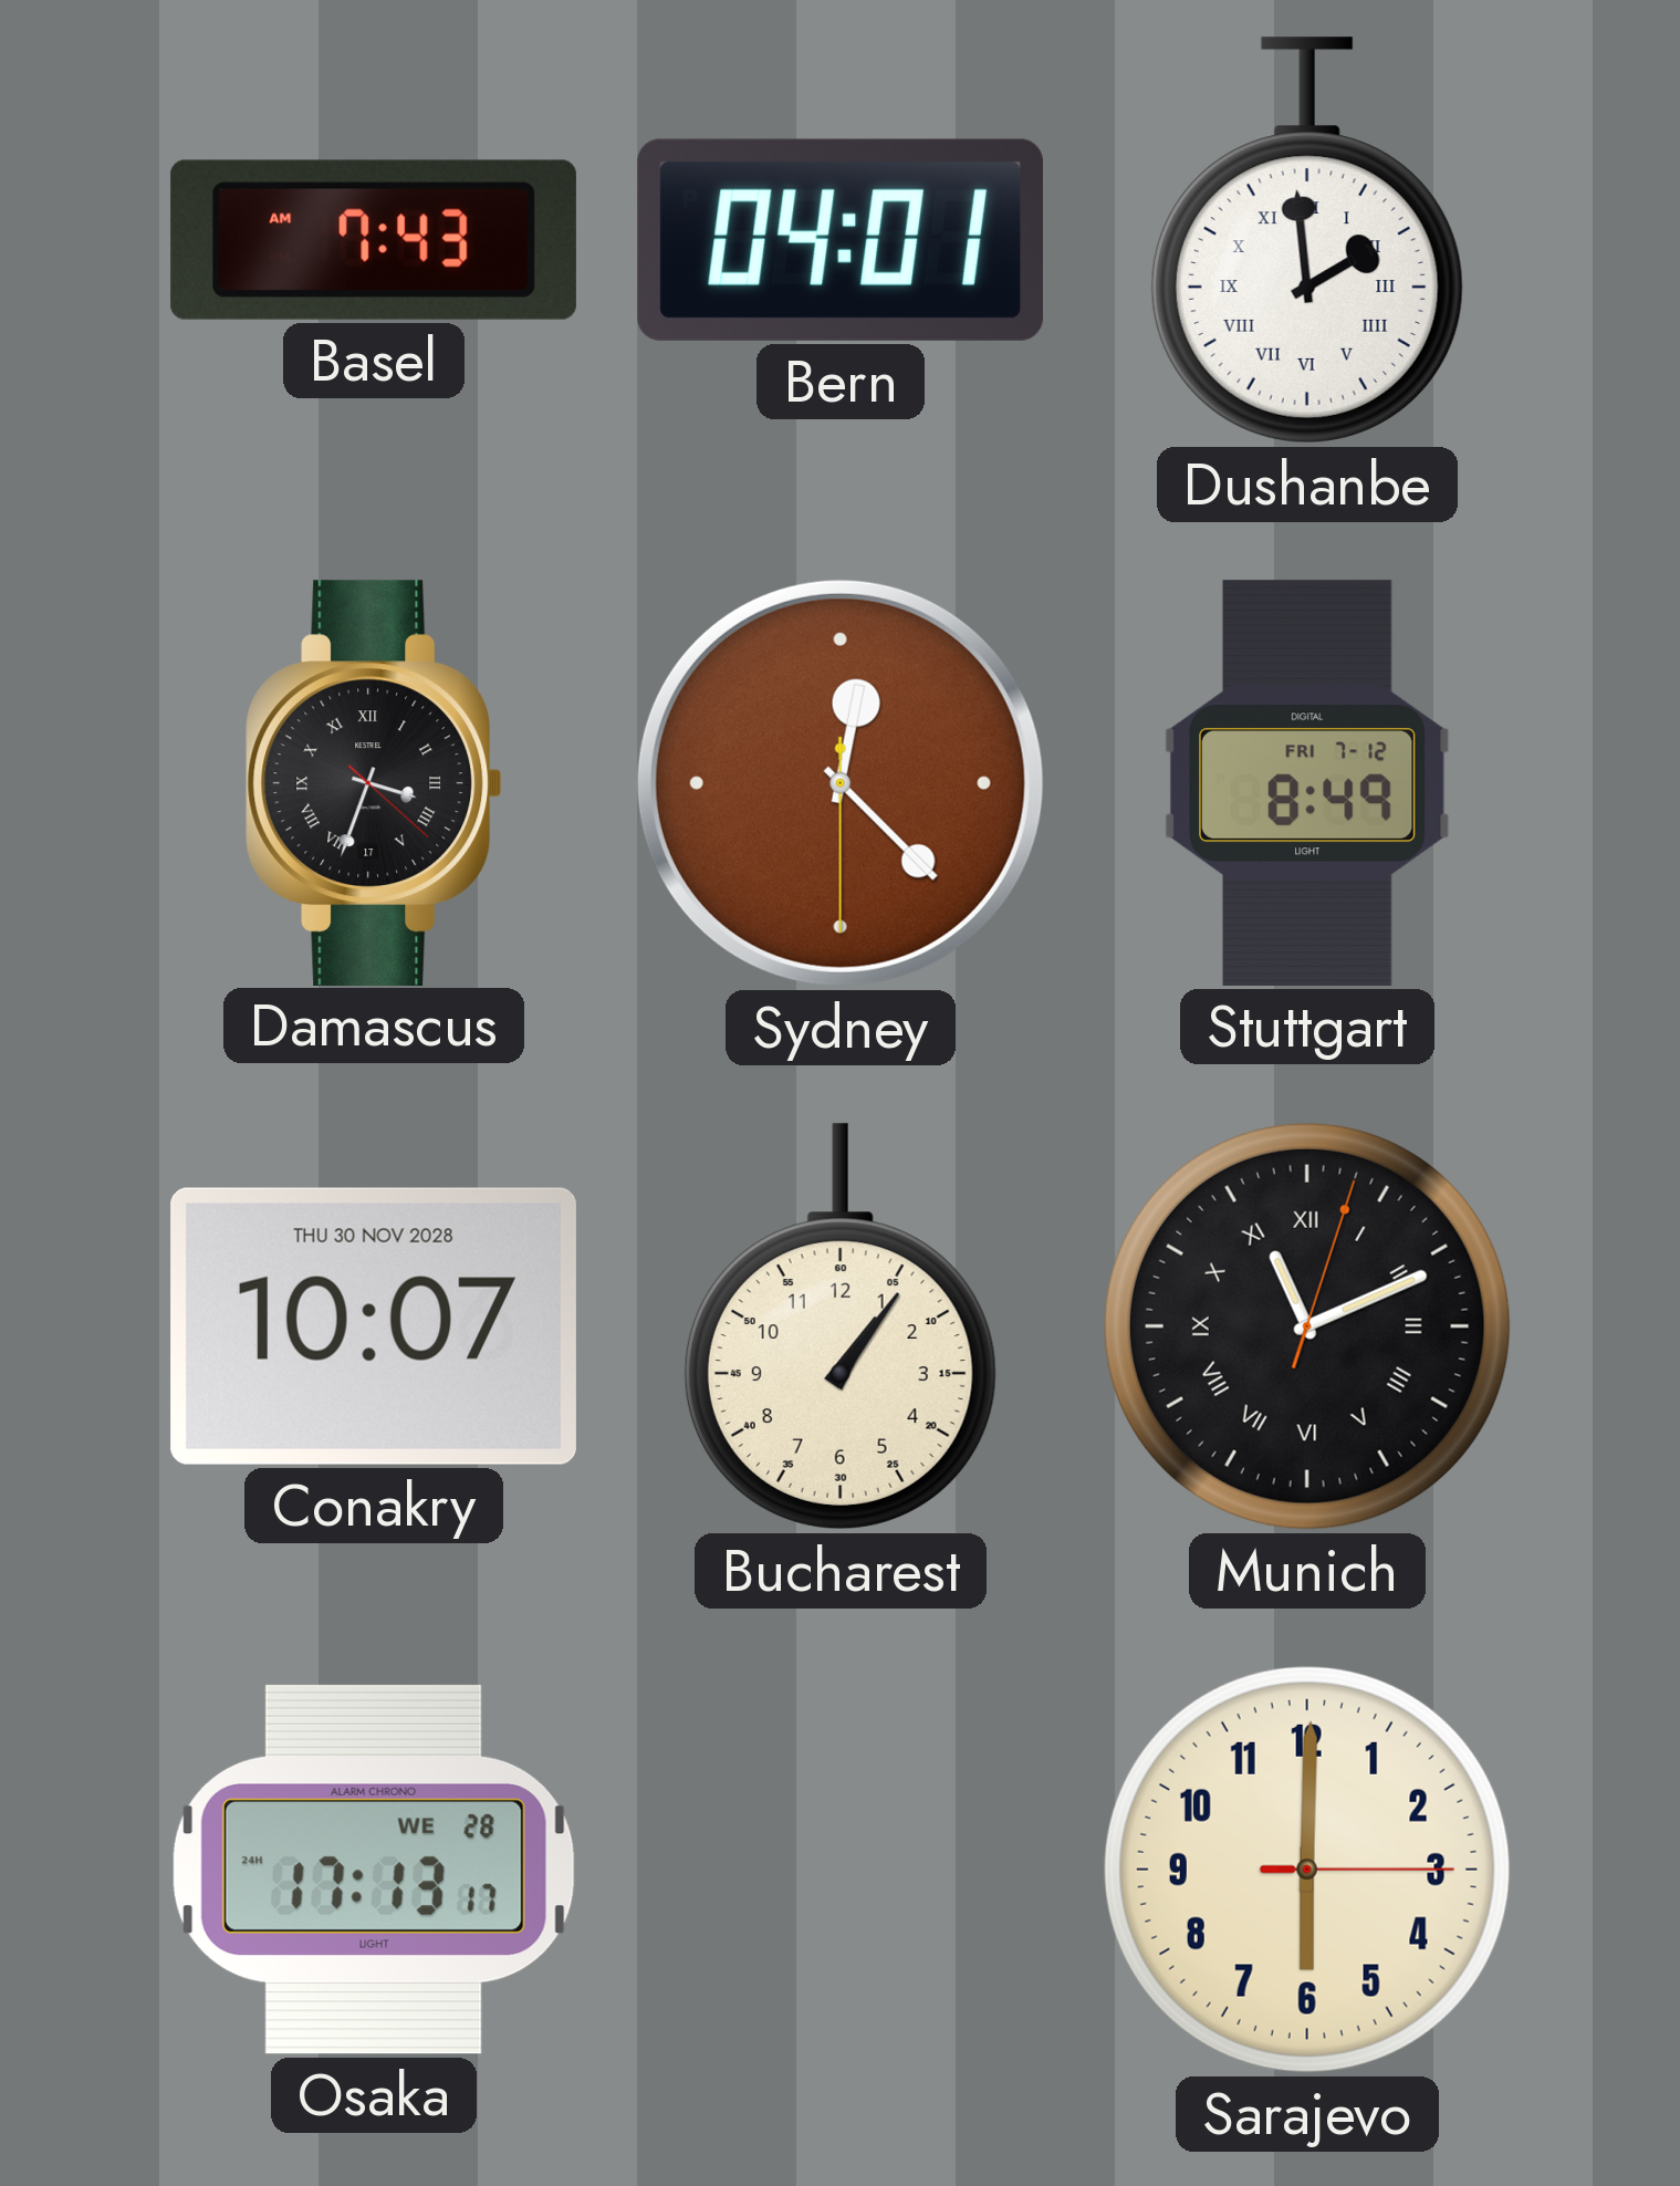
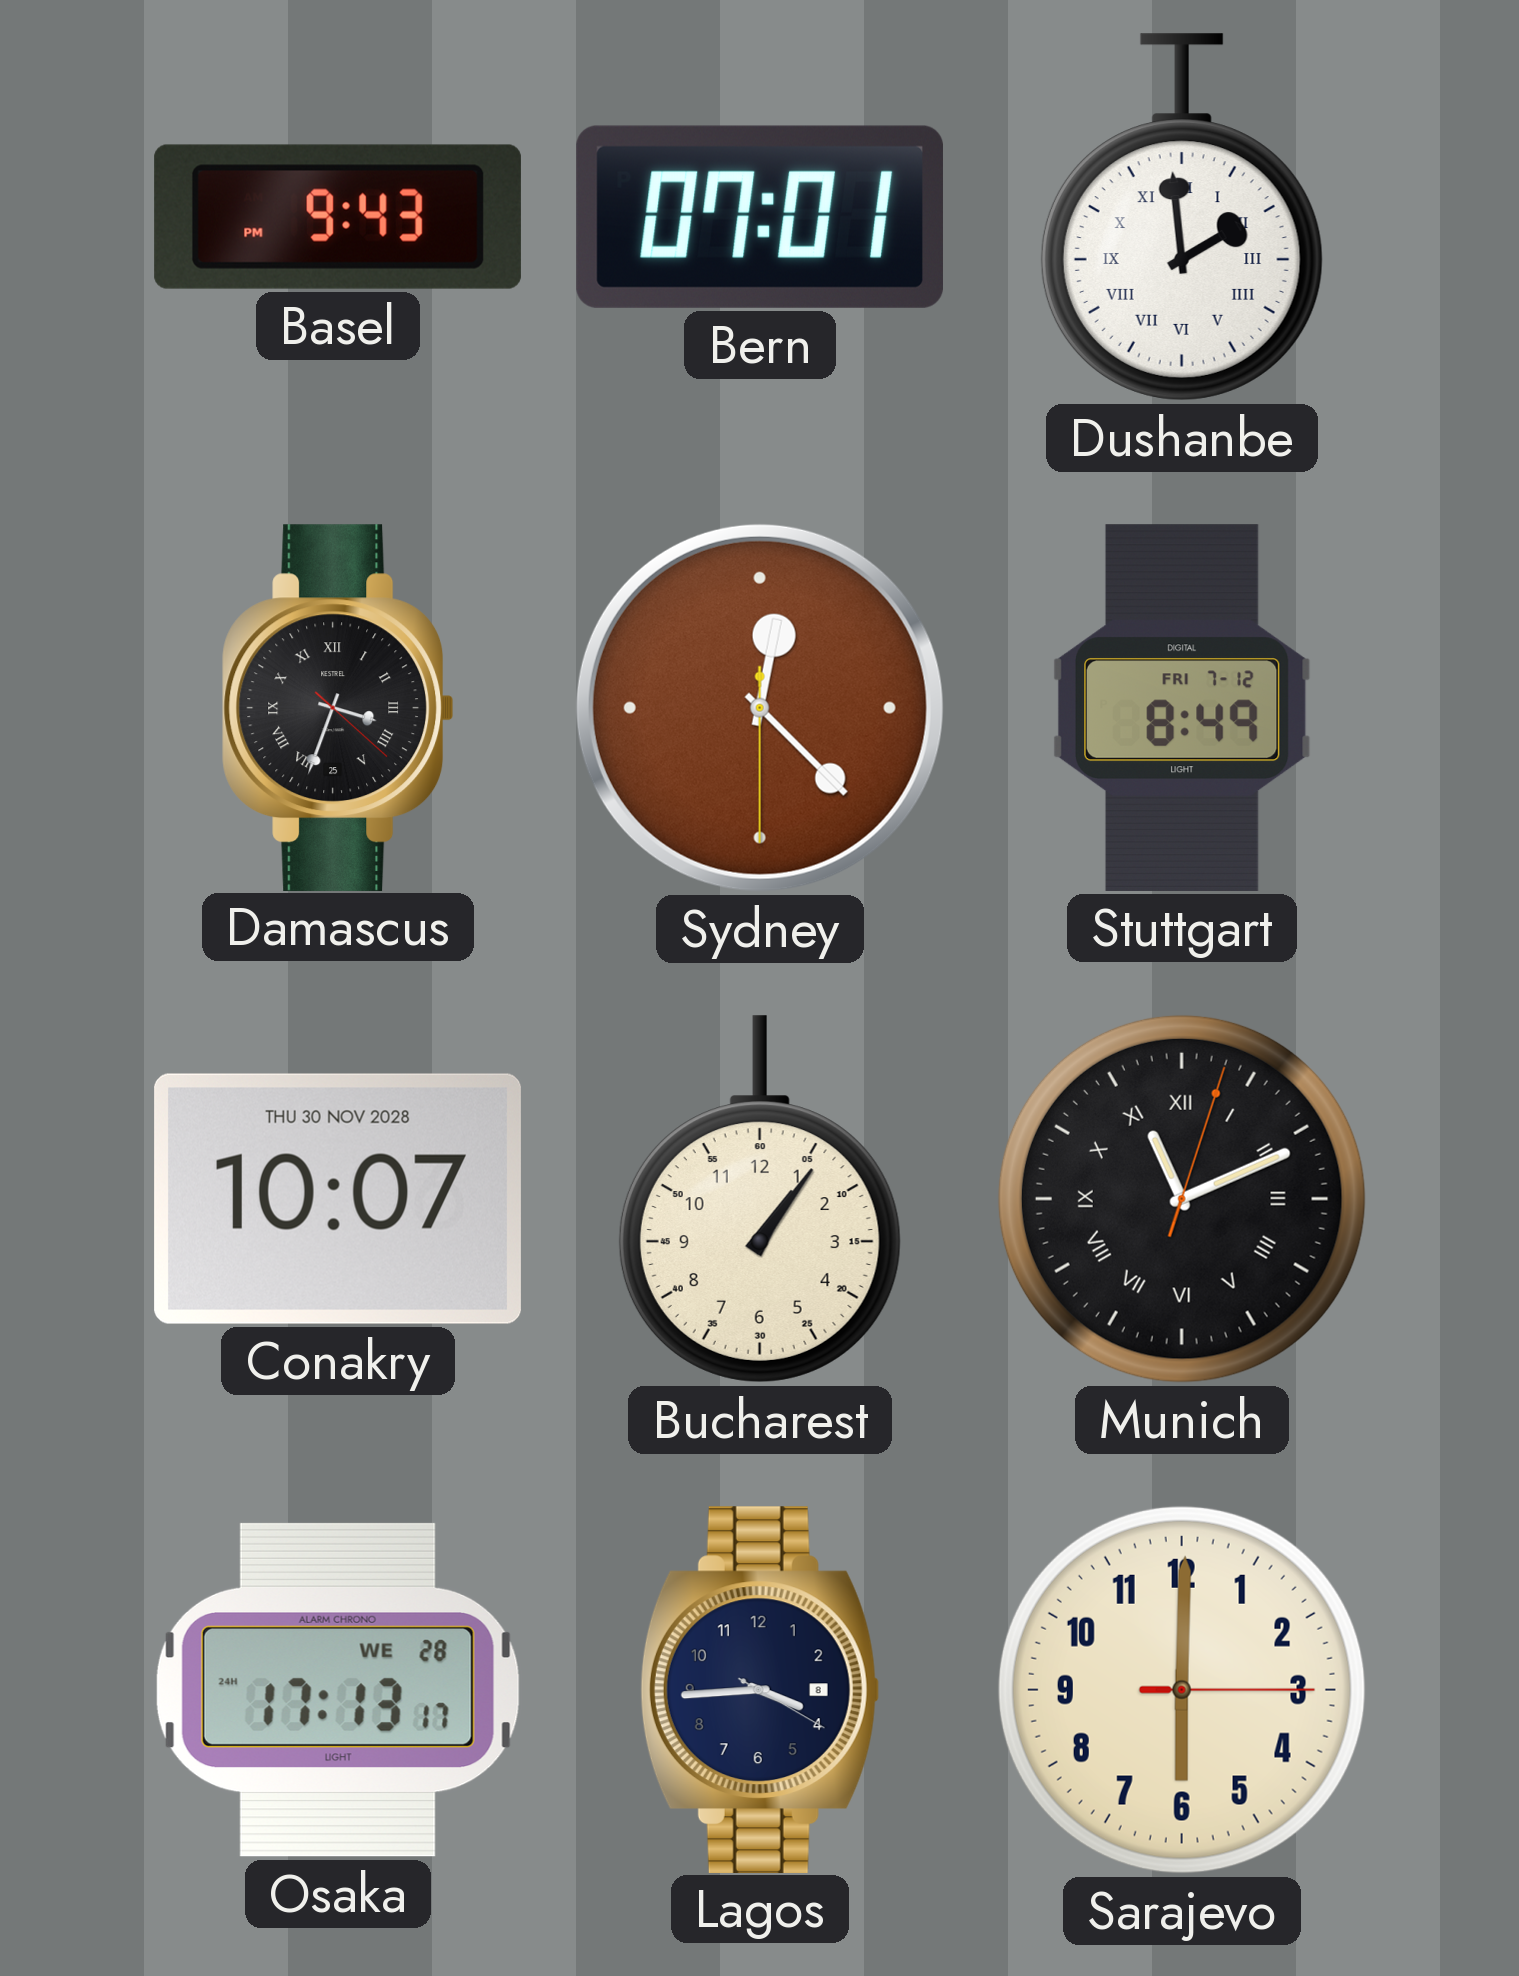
Basel: 7:43 -> 9:43 (338, 217)
Bern: 04:01 -> 07:01 (760, 217)
Damascus date: 17 -> 25 (338, 707)
Lagos: none -> 3:44 (759, 1689)
